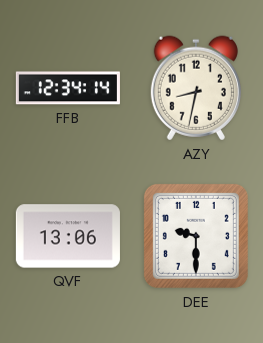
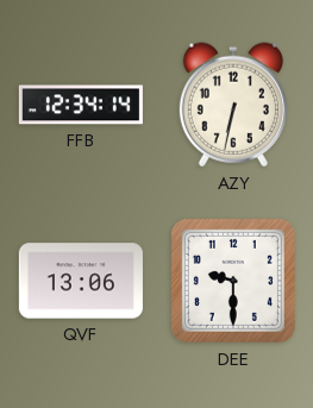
AZY: 8:32 -> 6:32 (233, 105)
